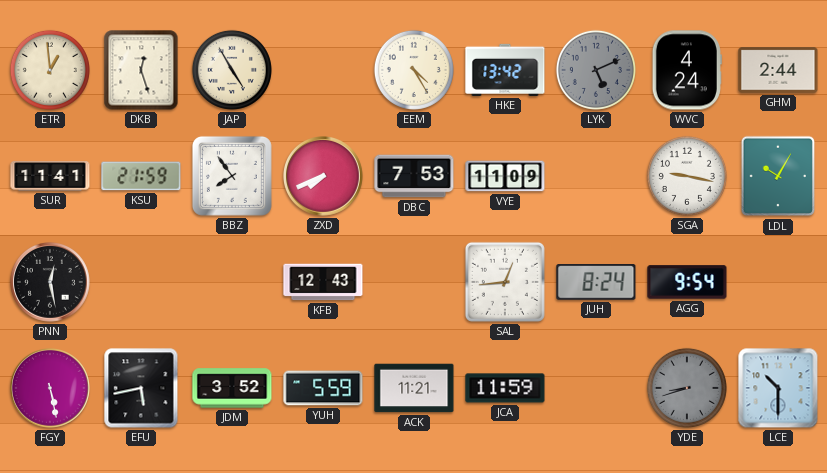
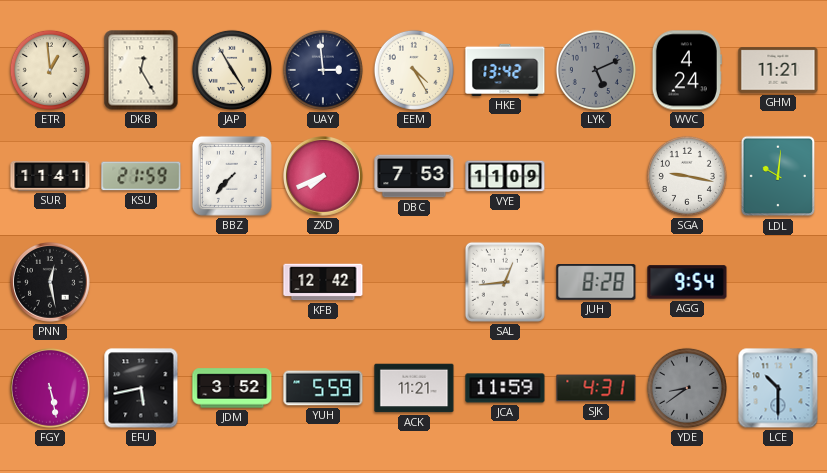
DKB: 12:27 -> 12:25 (141, 70)
UAY: none -> 2:59 (323, 70)
GHM: 2:44 -> 11:21 (778, 70)
BBZ: 7:54 -> 7:37 (232, 176)
LDL: 10:05 -> 10:01 (777, 176)
KFB: 12:43 -> 12:42 (323, 282)
JUH: 8:24 -> 8:28 (596, 283)
SJK: none -> 4:31 (596, 388)
YDE: 8:42 -> 8:39 (687, 388)
